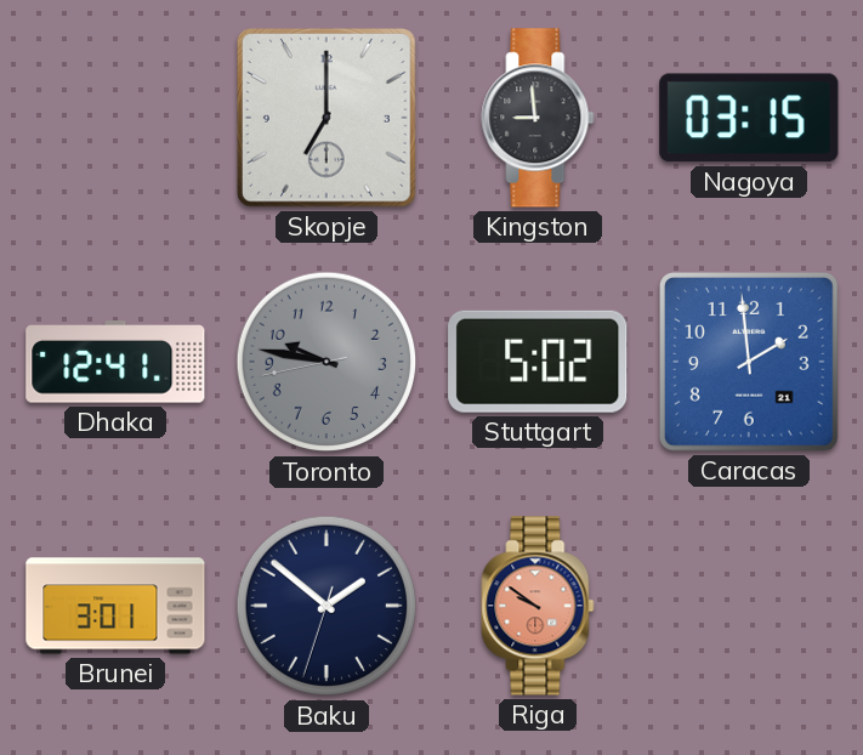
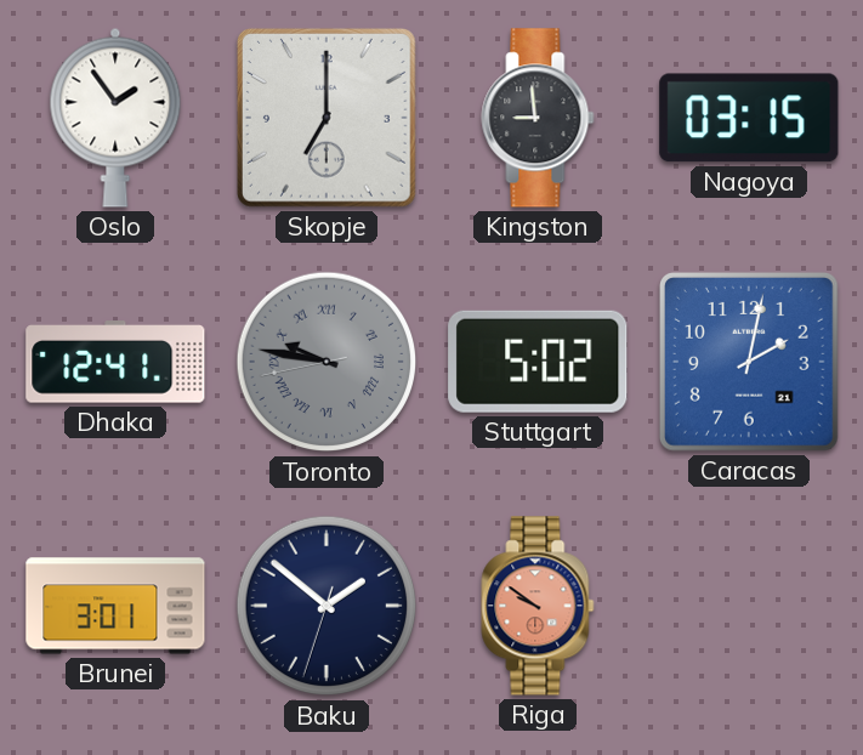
Oslo: none -> 1:54 (115, 118)
Toronto numerals: Arabic -> Roman (327, 362)
Caracas: 1:59 -> 2:02 (749, 362)
